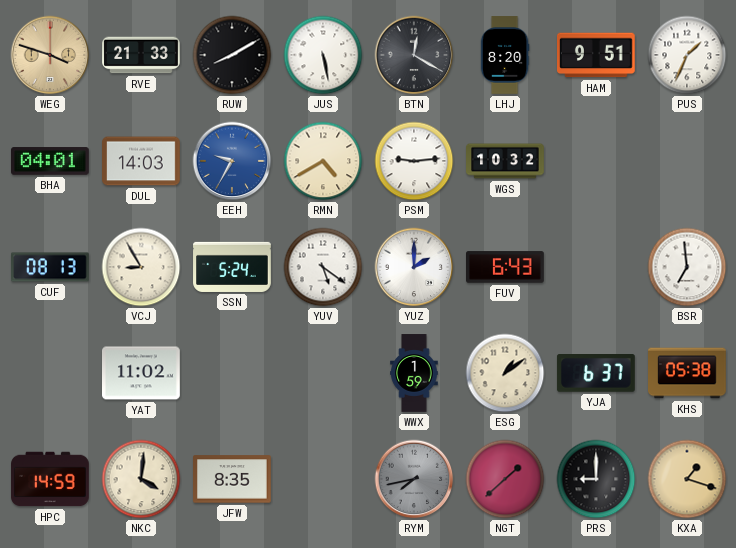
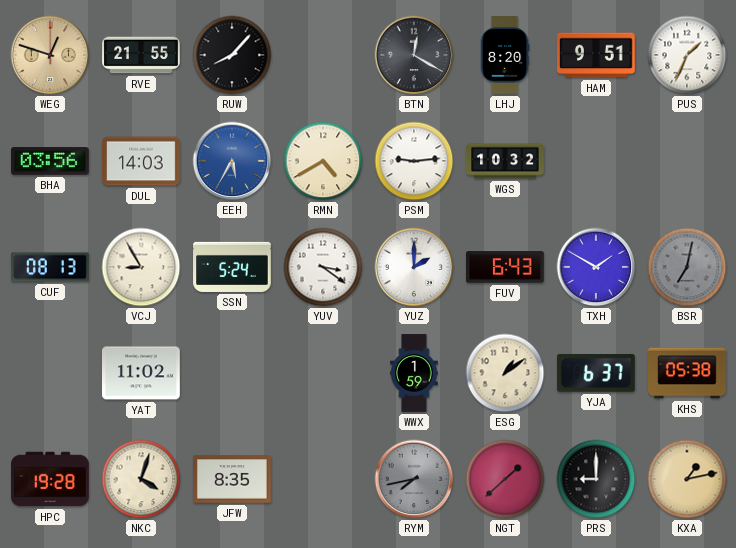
WEG: 3:48 -> 12:48 (50, 55)
RVE: 21:33 -> 21:55 (141, 55)
RUW: 8:10 -> 8:07 (232, 55)
JUS: 5:28 -> none (323, 55)
BHA: 04:01 -> 03:56 (51, 161)
EEH: 9:35 -> 5:35 (232, 161)
YUV: 5:21 -> 3:21 (323, 267)
TXH: none -> 1:50 (596, 267)
BSR: 6:59 -> 7:02 (687, 267)
BSR dial: white -> grey (687, 267)
HPC: 14:59 -> 19:28 (50, 479)
NKC: 4:01 -> 4:03 (141, 479)
KXA: 1:18 -> 1:13 (687, 479)
